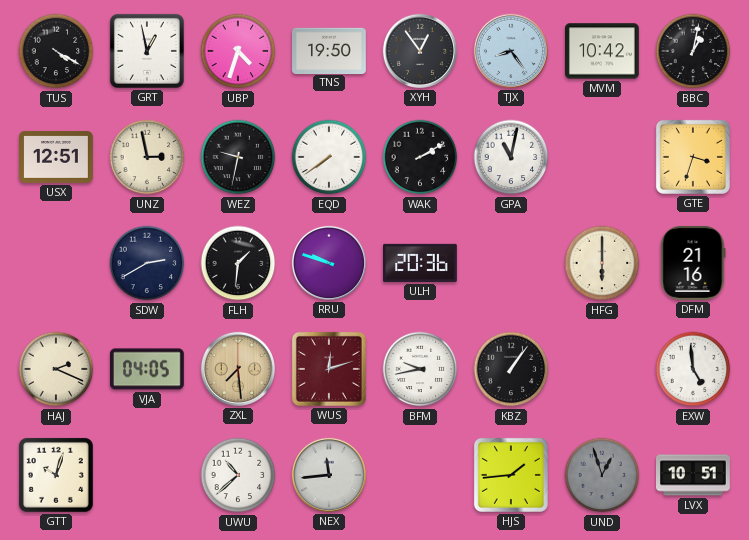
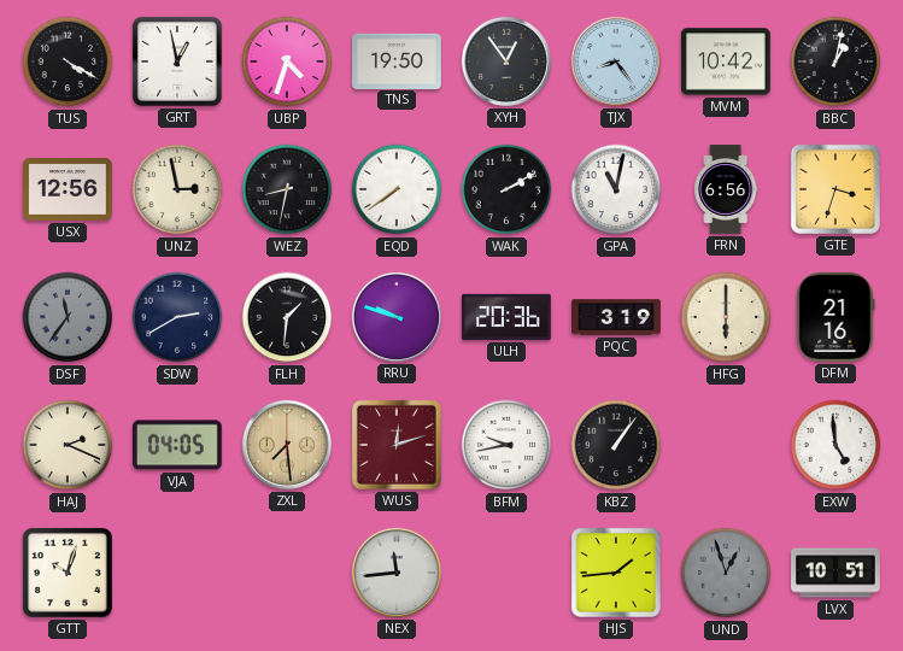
USX: 12:51 -> 12:56 (69, 189)
WEZ: 9:32 -> 8:32 (287, 189)
FRN: none -> 6:56 (726, 189)
DSF: none -> 11:36 (68, 317)
PQC: none -> 3:19 (617, 317)
UWU: 10:38 -> none (238, 475)
